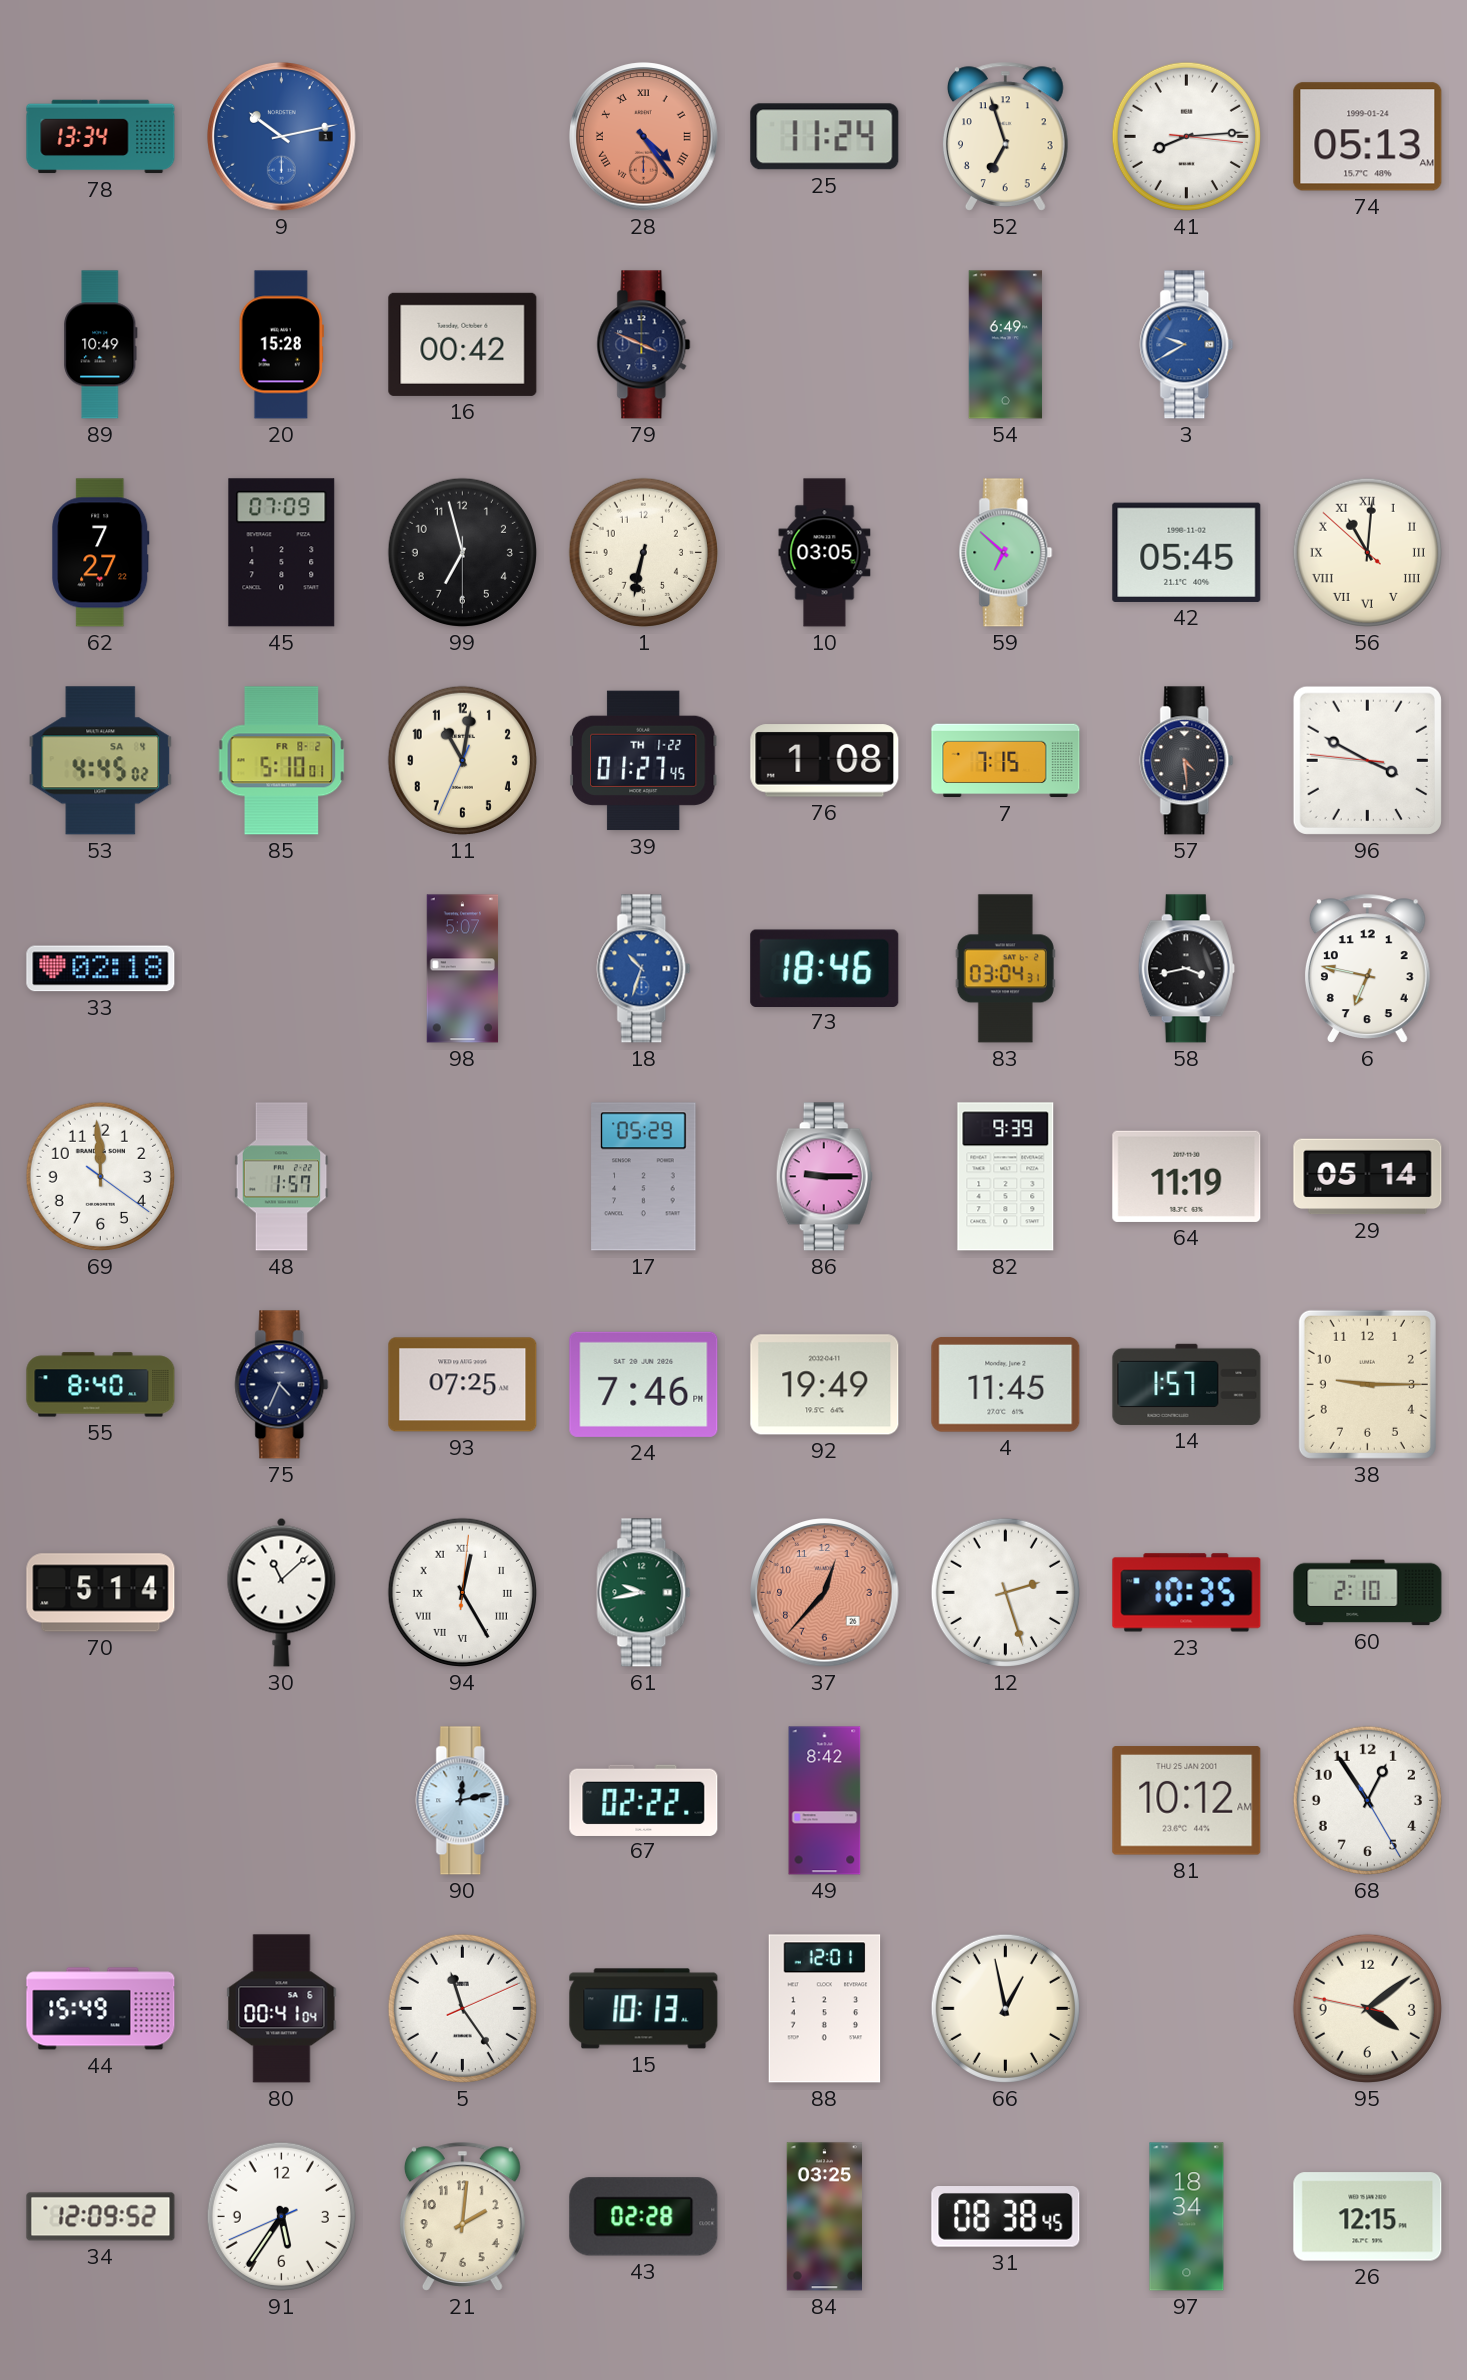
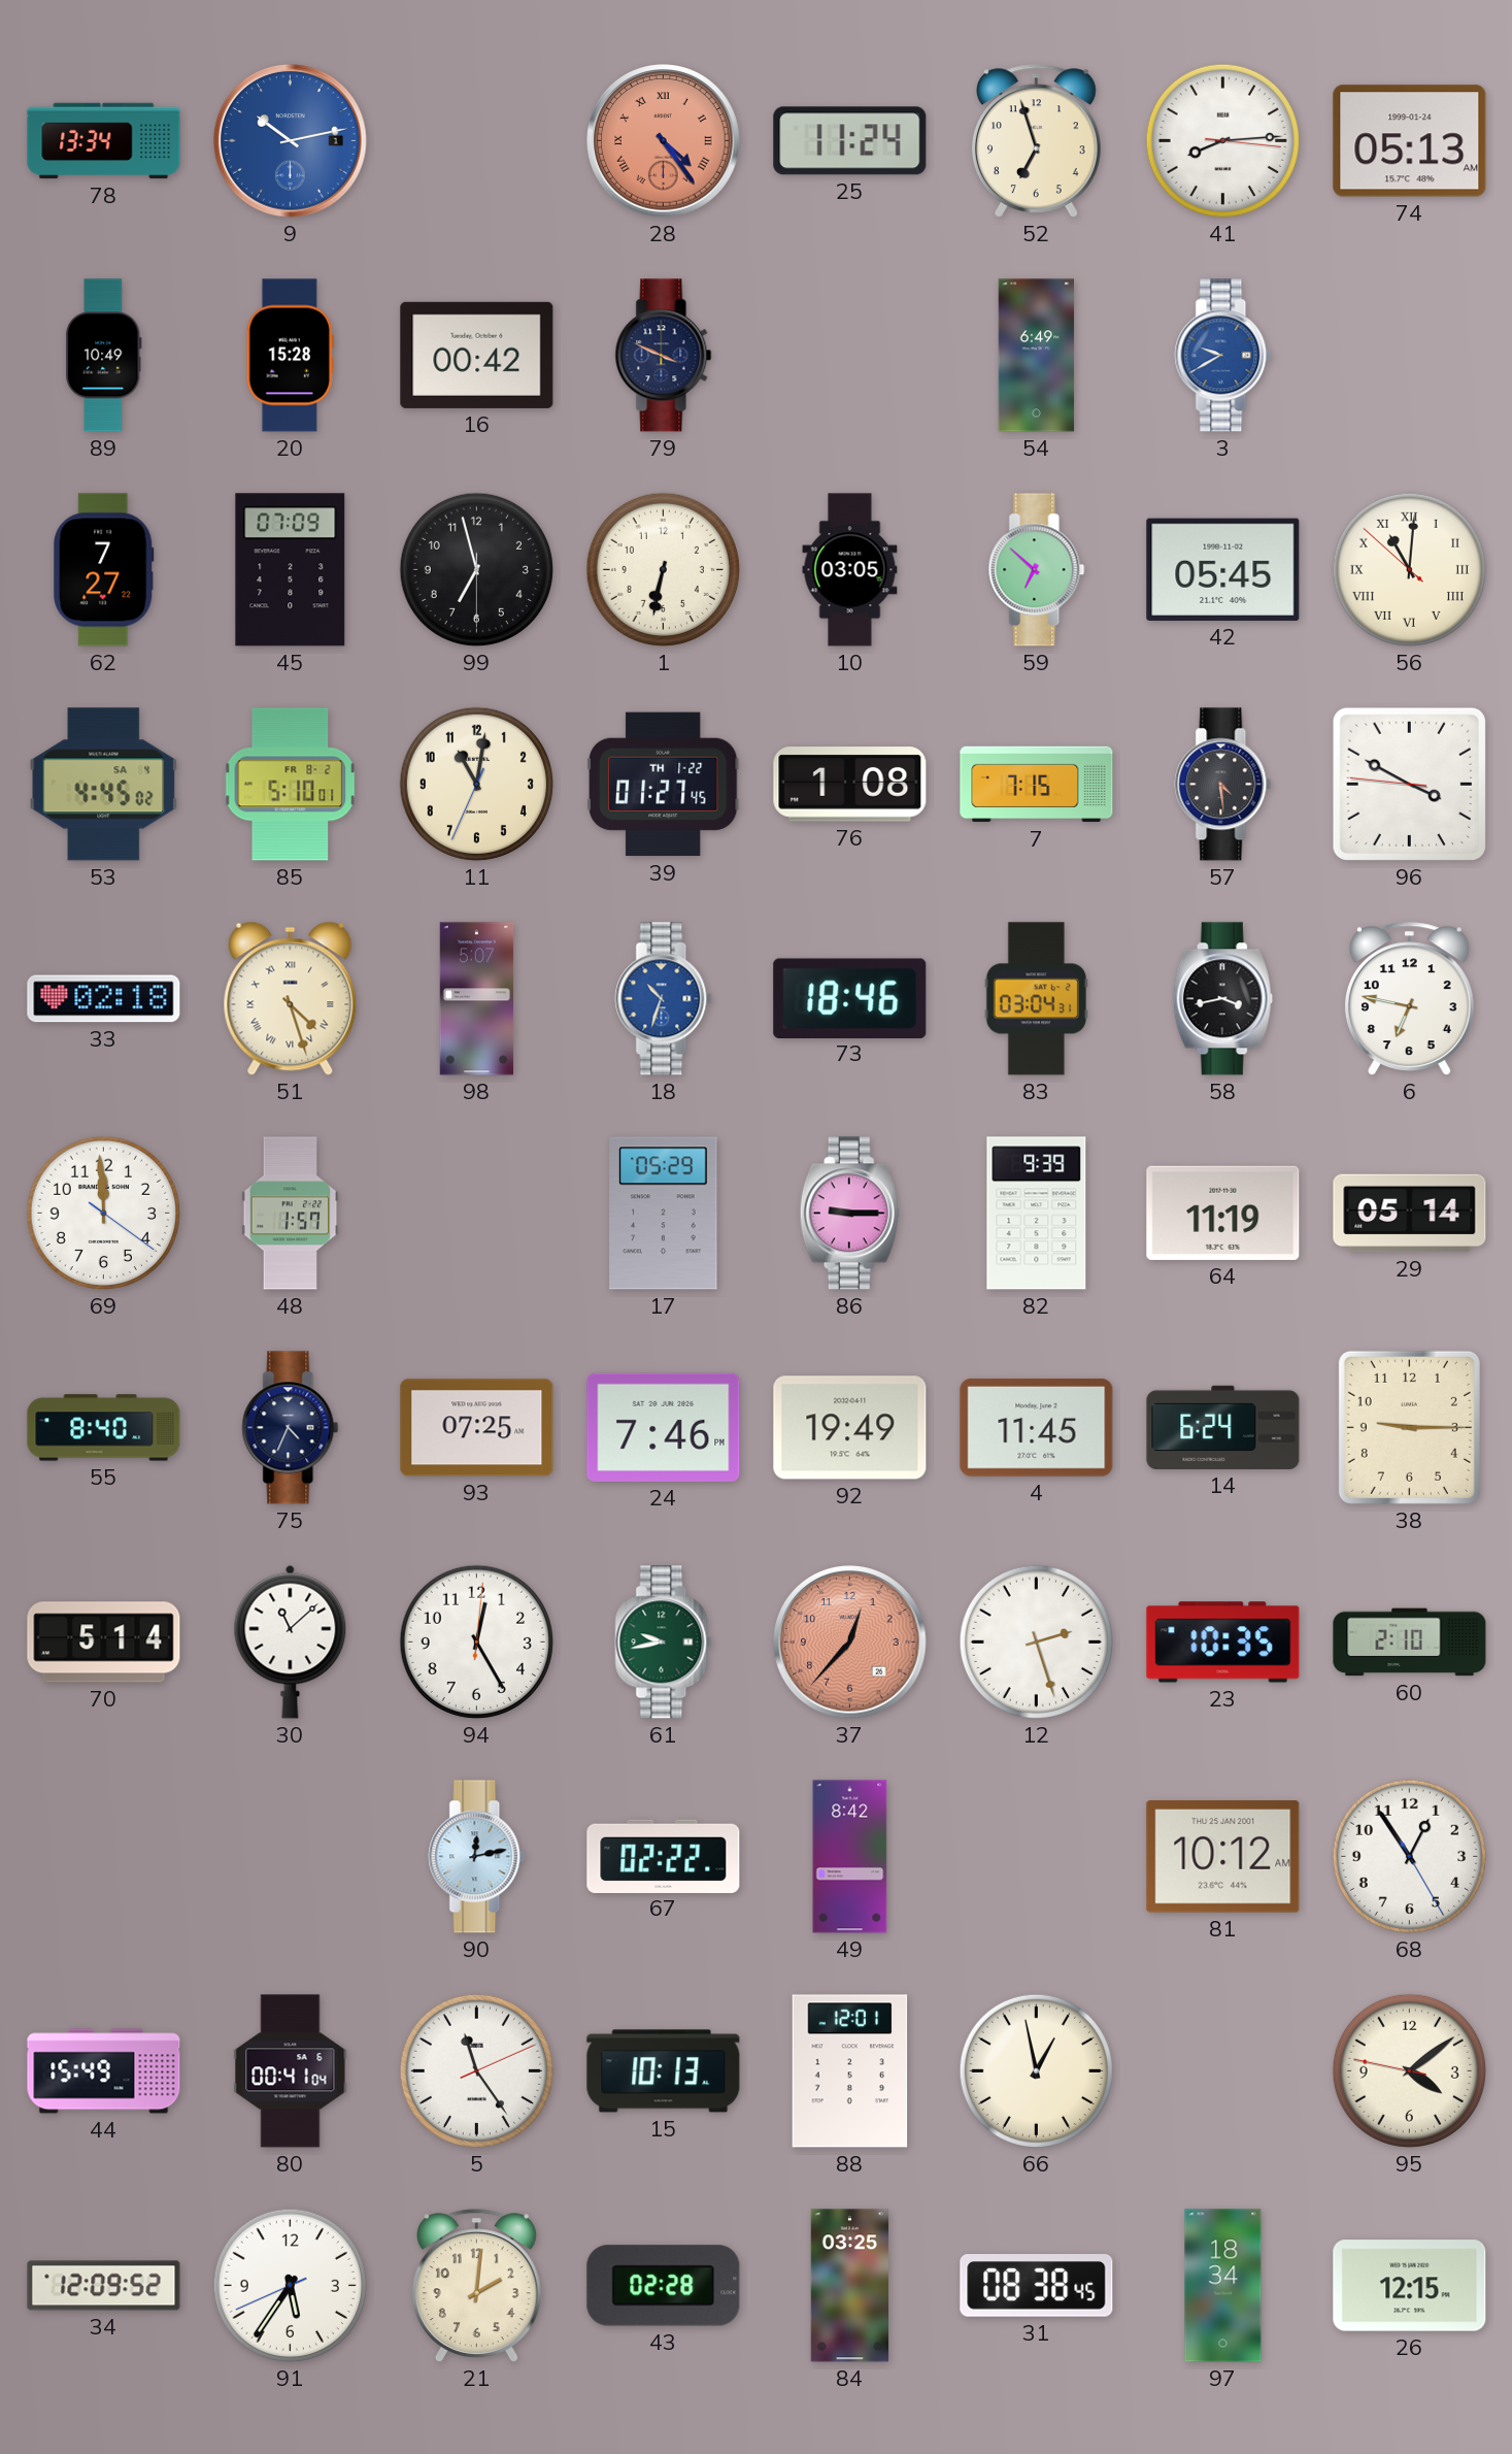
51: none -> 4:27 (291, 998)
14: 1:57 -> 6:24 (1223, 1427)
94 numerals: Roman -> Arabic (476, 1641)
